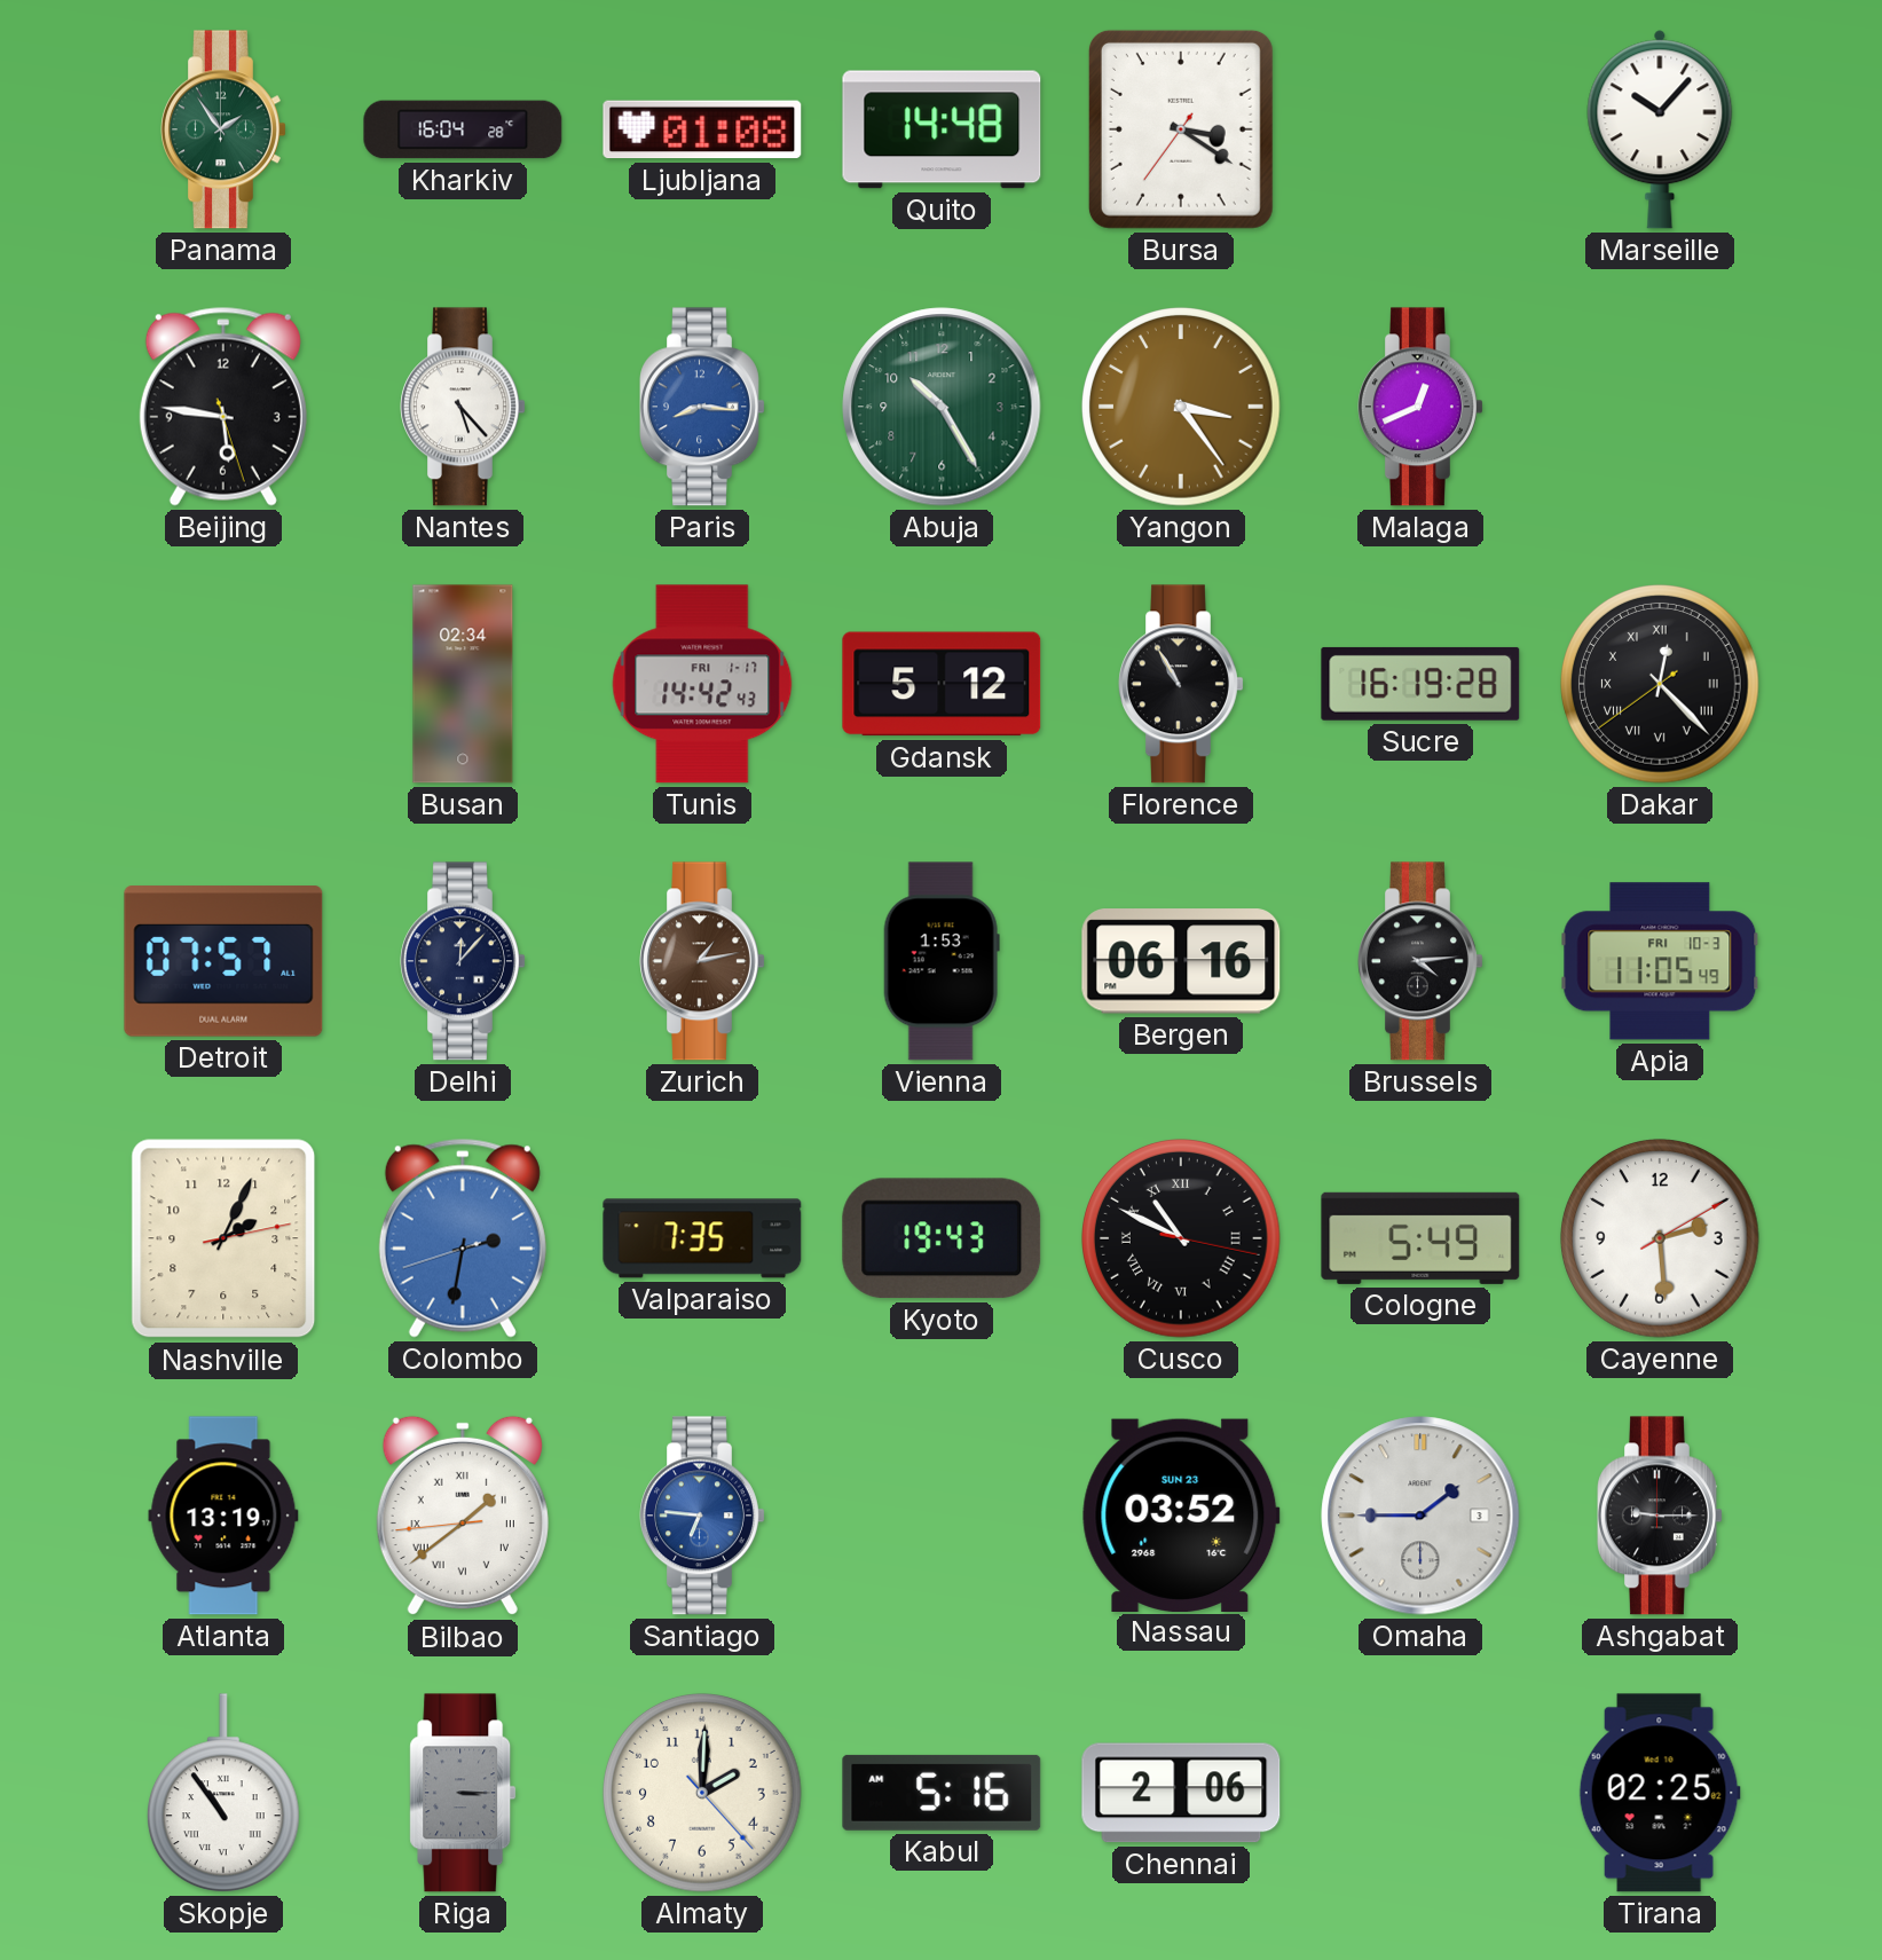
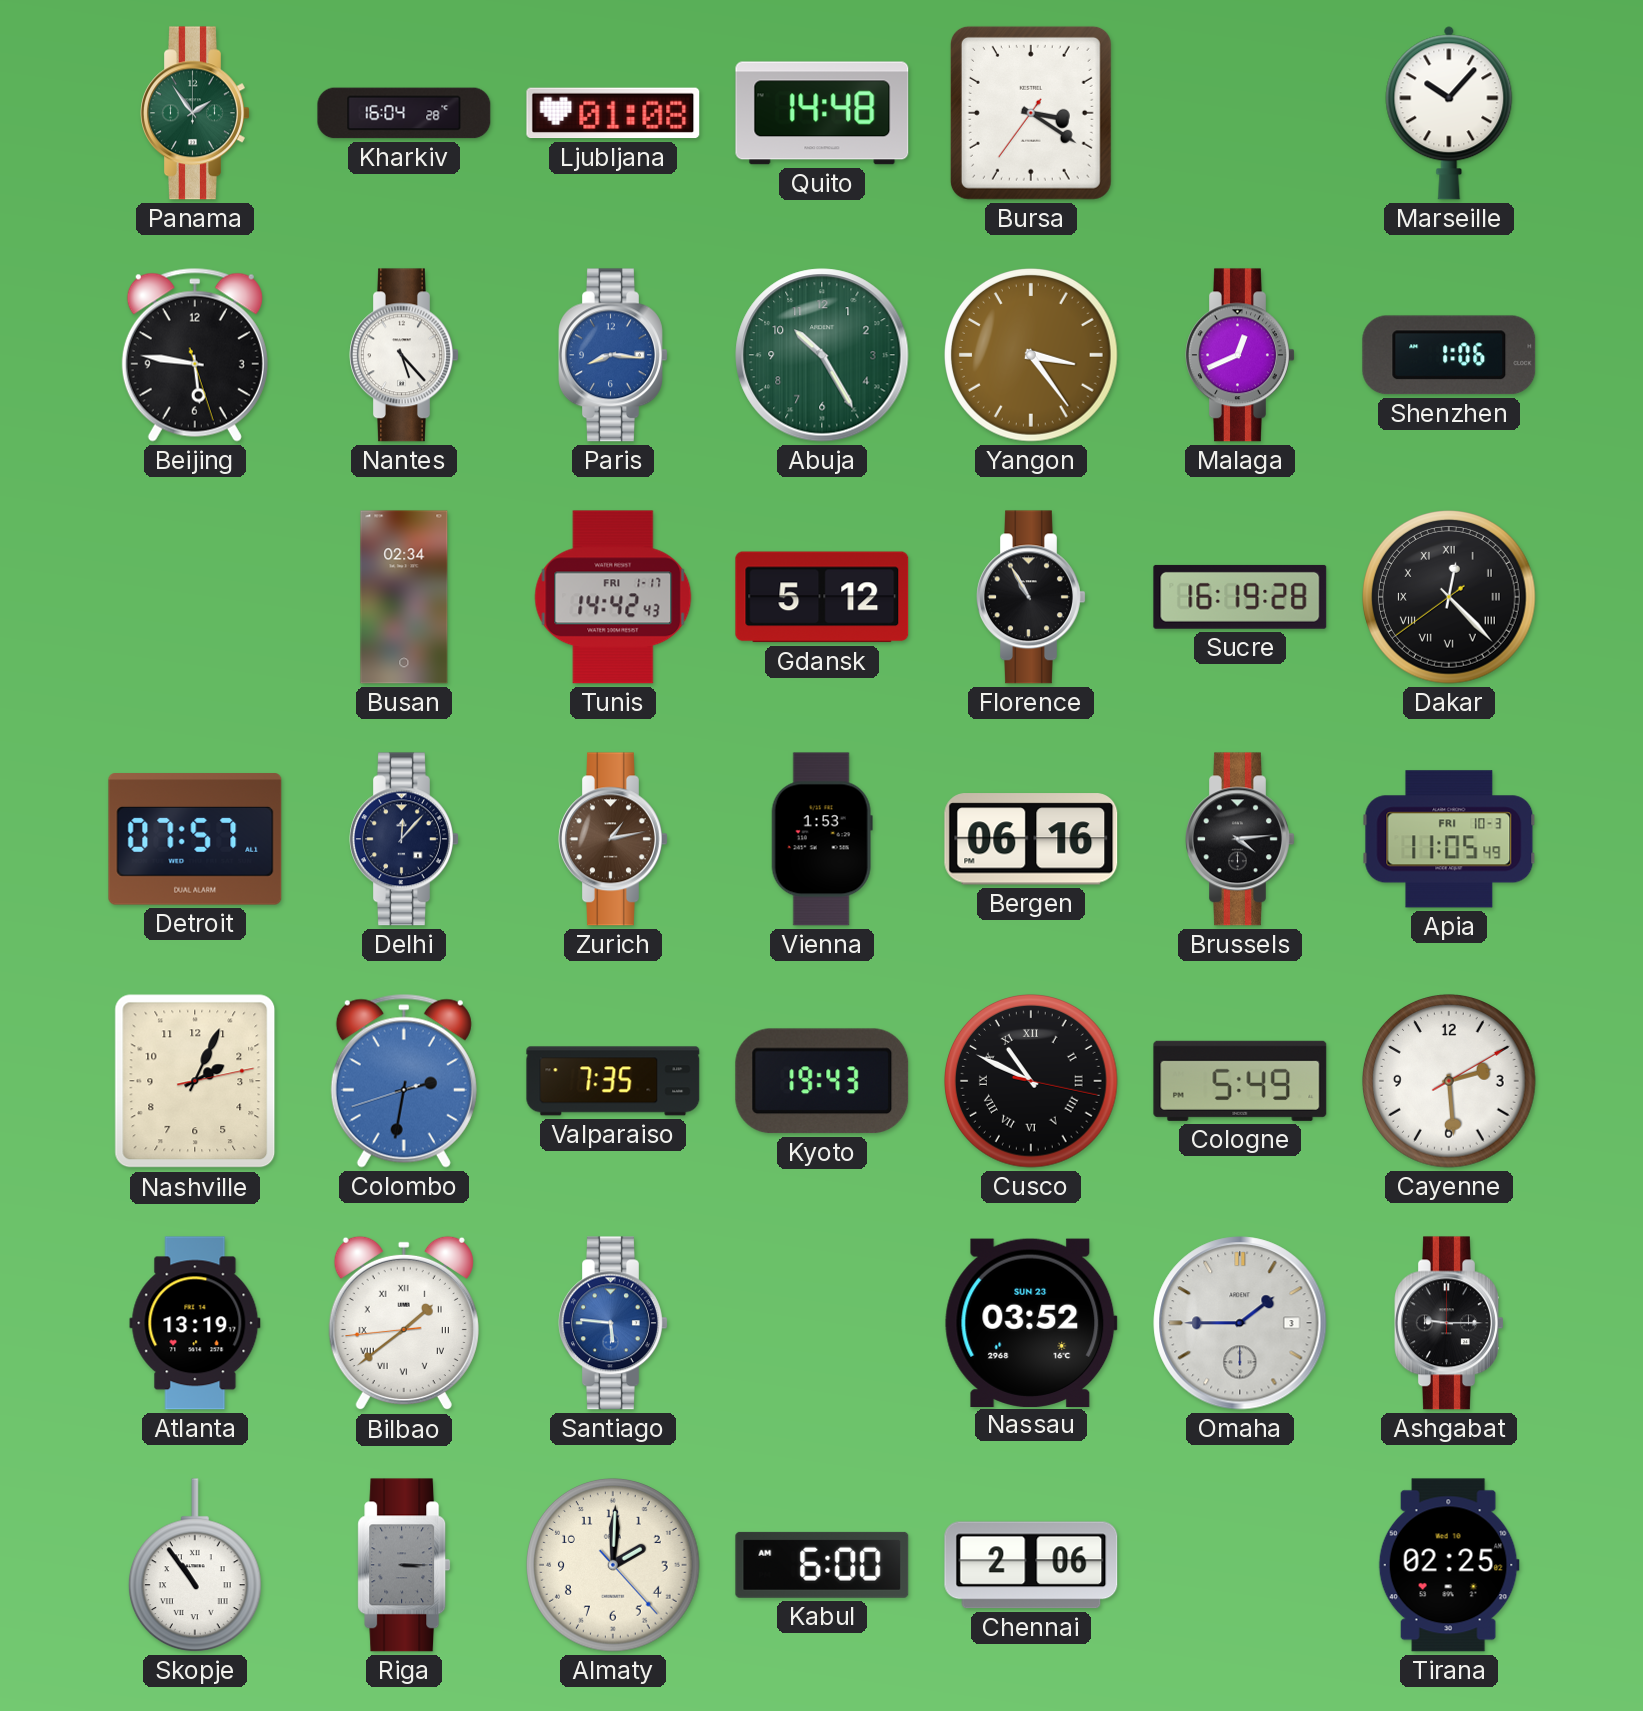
Shenzhen: none -> 1:06 (1449, 355)
Santiago: 6:46 -> 5:46 (613, 1323)
Kabul: 5:16 -> 6:00 (822, 1565)
